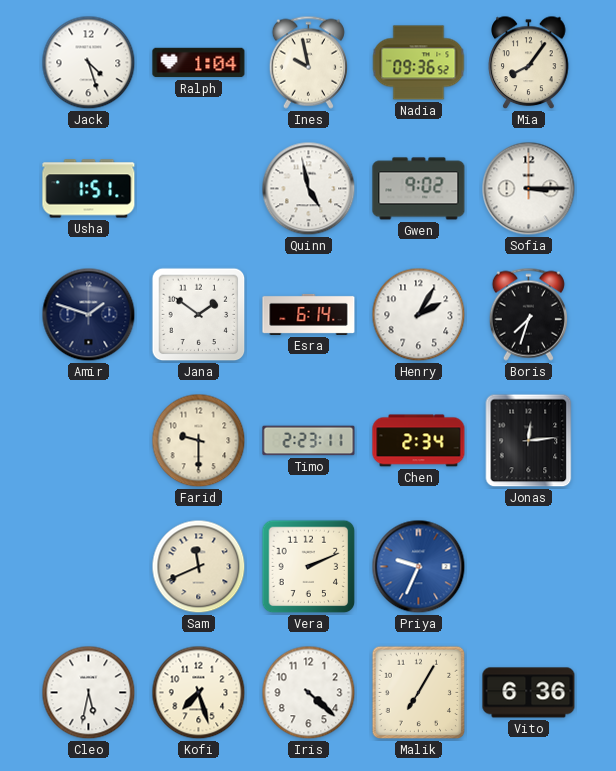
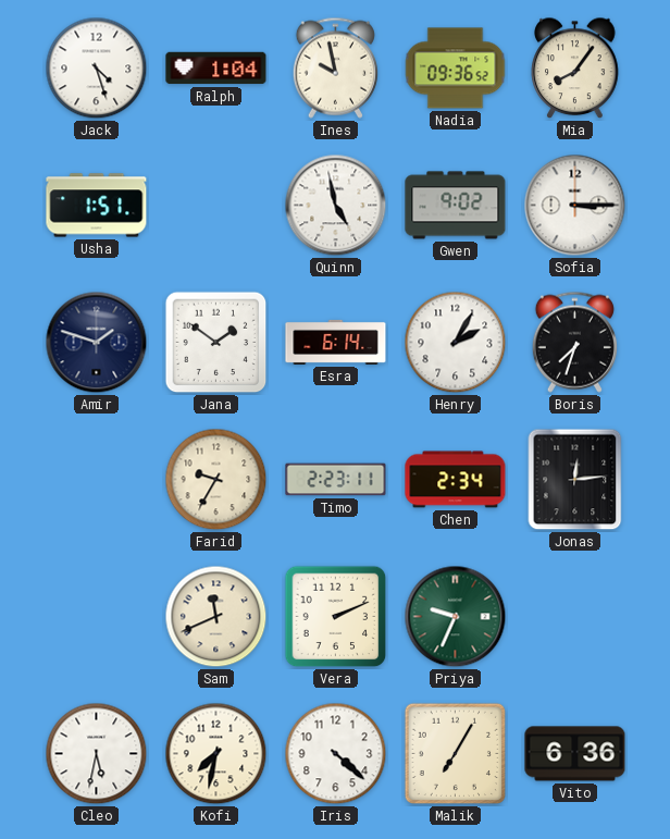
Farid: 9:30 -> 9:35 (216, 480)
Priya dial: blue -> green (456, 617)
Kofi: 7:27 -> 7:32 (216, 754)
